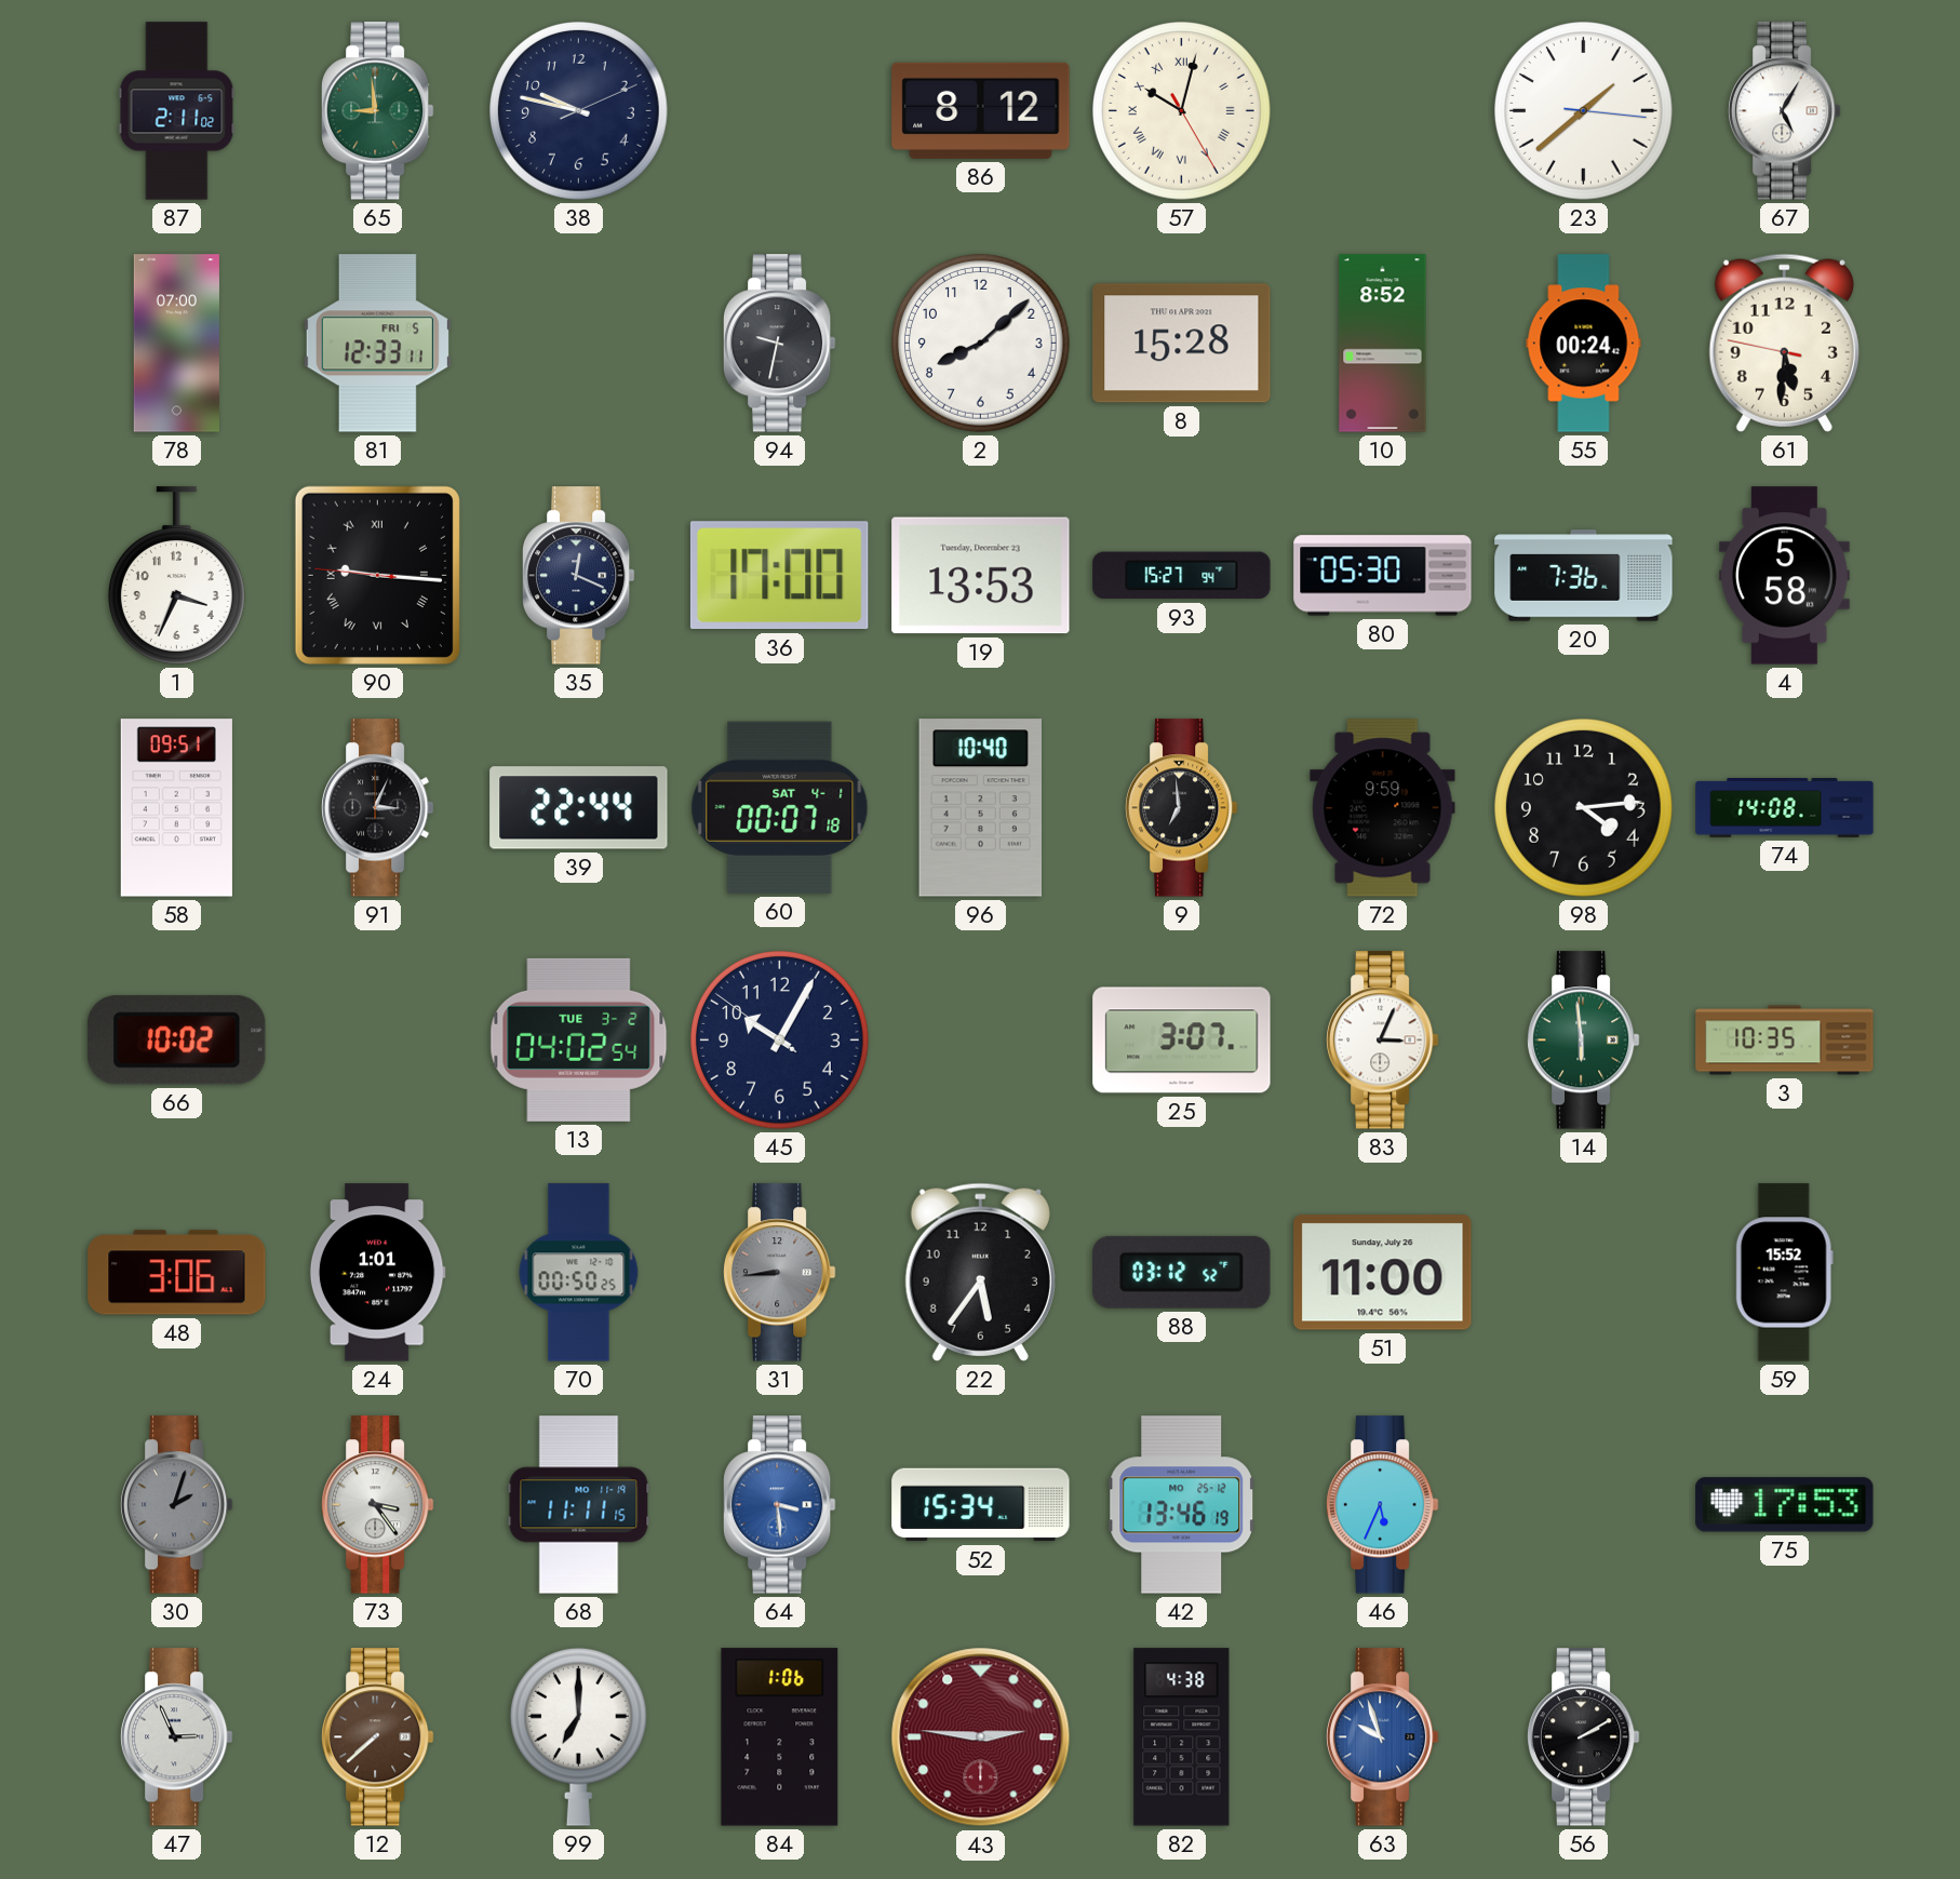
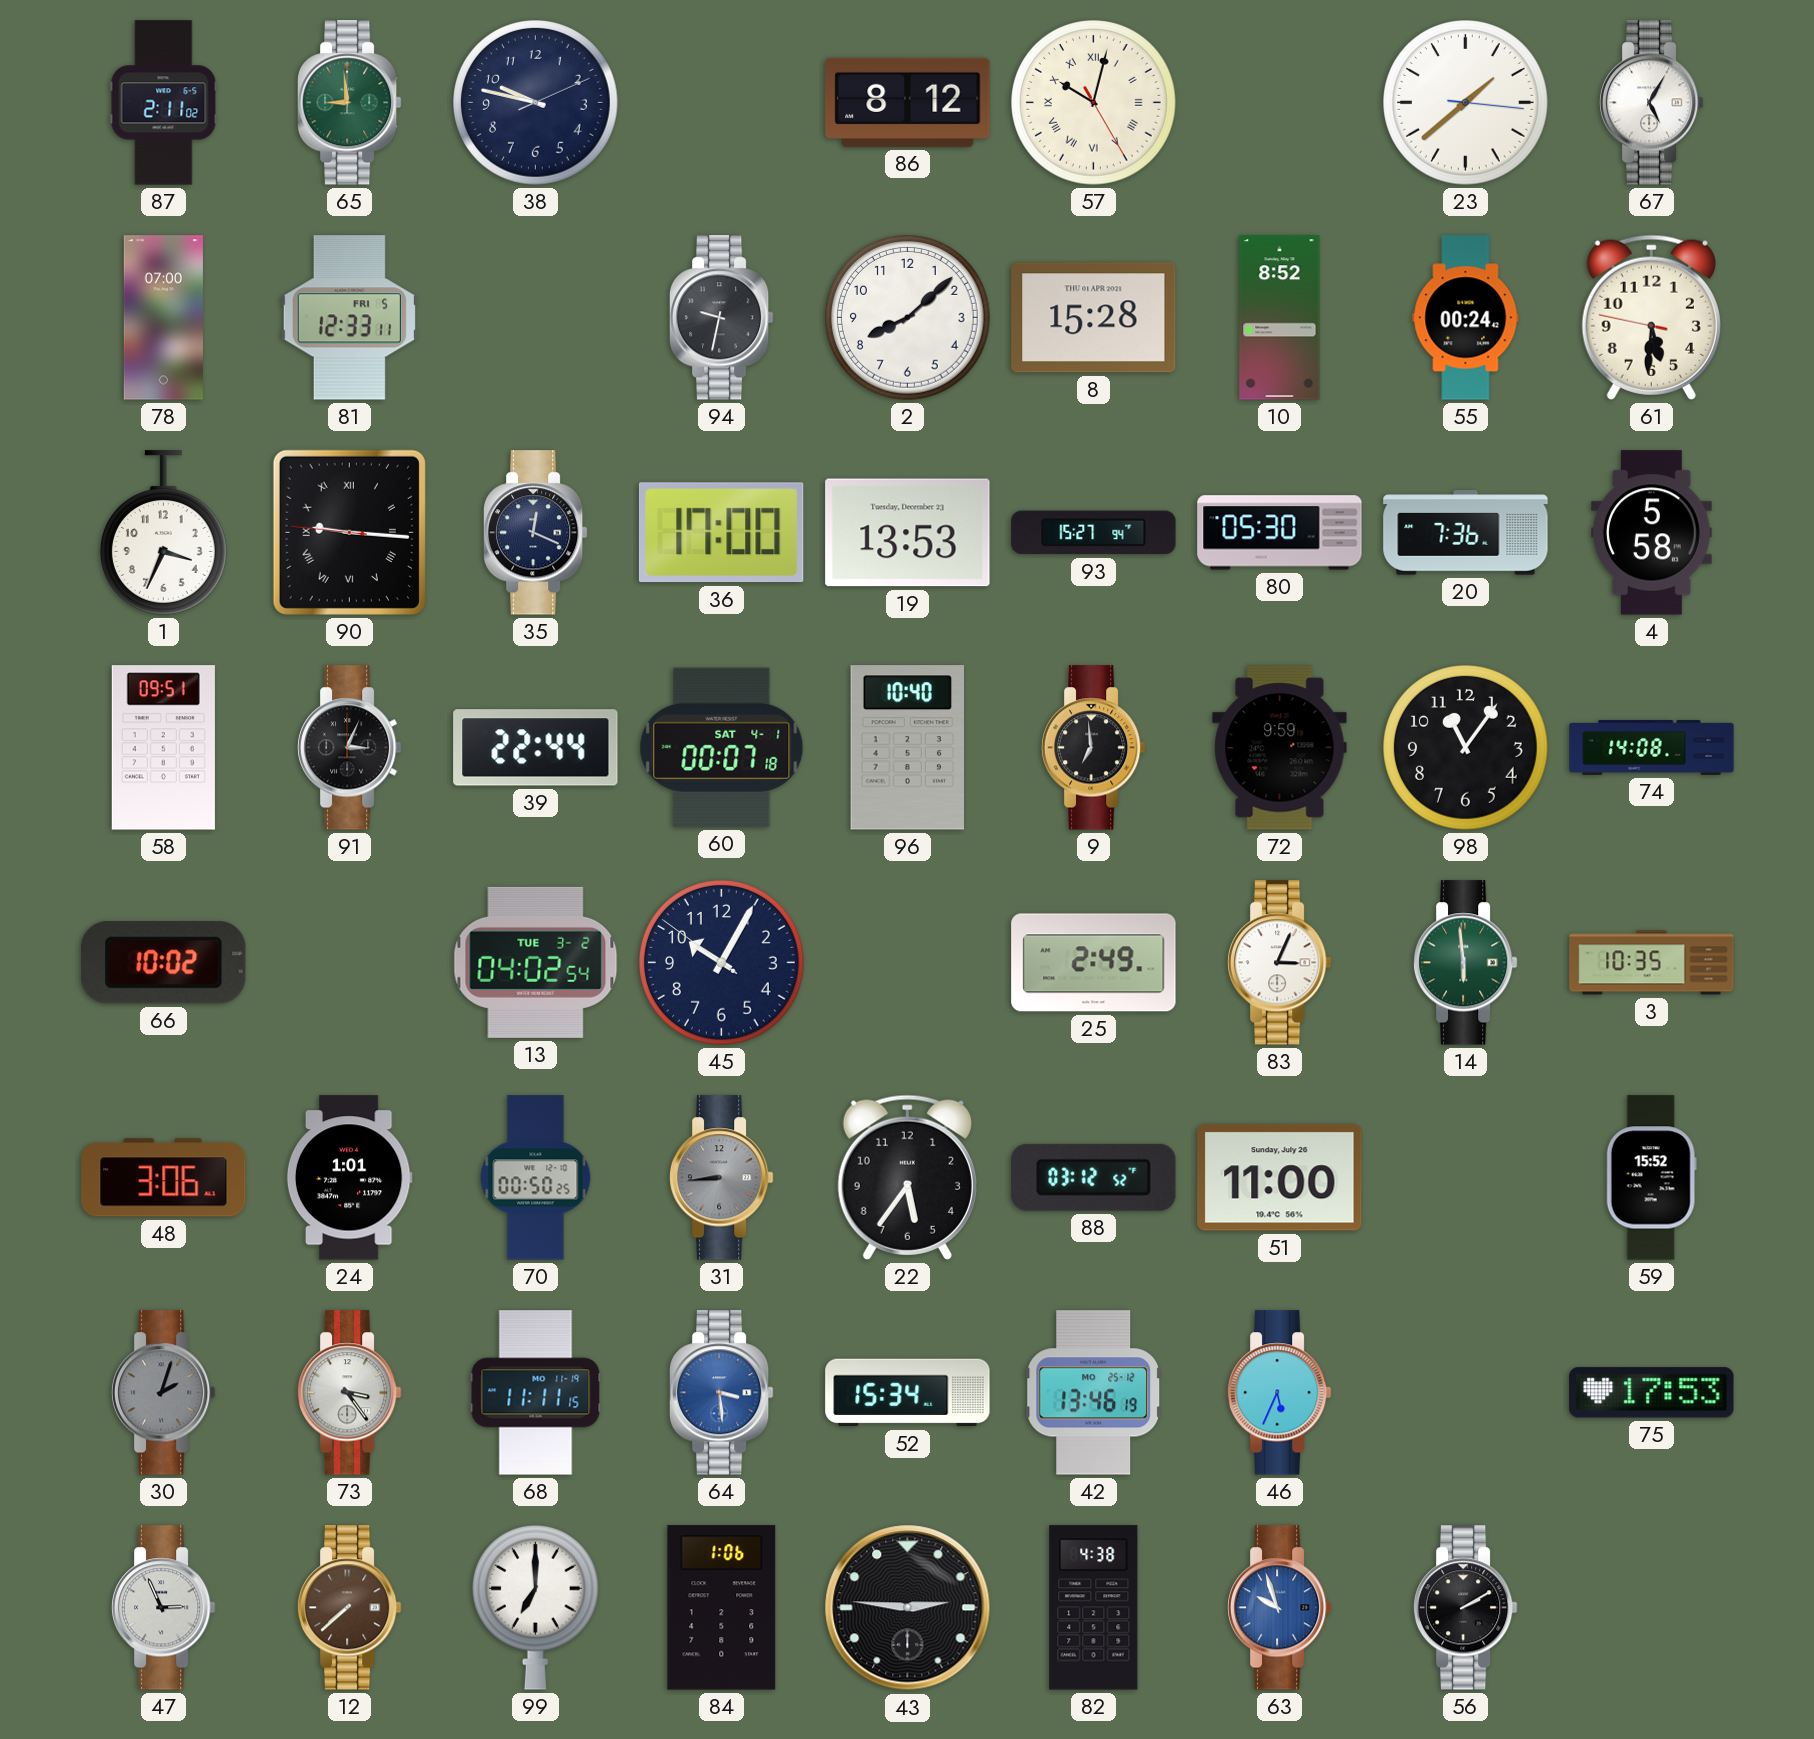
98: 4:14 -> 11:06 (1466, 748)
25: 3:07 -> 2:49 (1094, 963)
43 dial: burgundy -> black (908, 1608)
